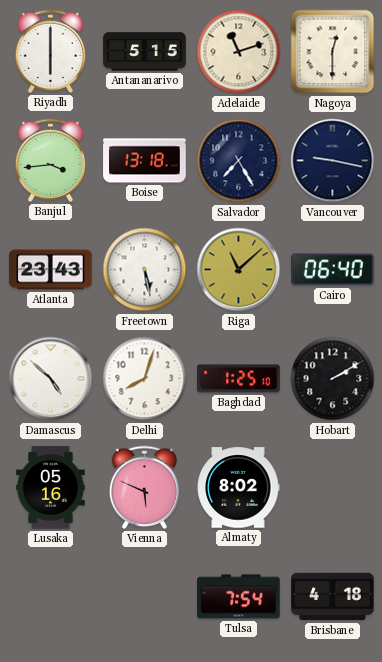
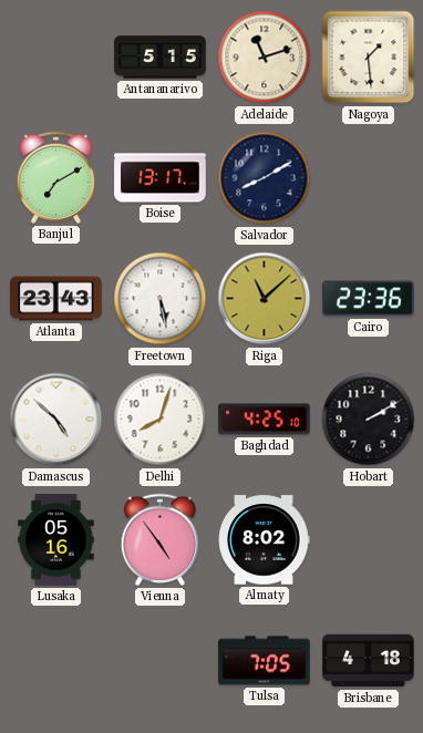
Riyadh: 6:00 -> none (50, 51)
Nagoya: 12:30 -> 1:29 (369, 58)
Banjul: 3:44 -> 7:10 (55, 177)
Boise: 13:18 -> 13:17 (161, 178)
Salvador: 7:25 -> 8:10 (265, 178)
Vancouver: 9:17 -> none (333, 161)
Cairo: 06:40 -> 23:36 (369, 299)
Baghdad: 1:25 -> 4:25 (265, 420)
Vienna: 5:49 -> 4:54 (159, 539)
Tulsa: 7:54 -> 7:05 (265, 661)
